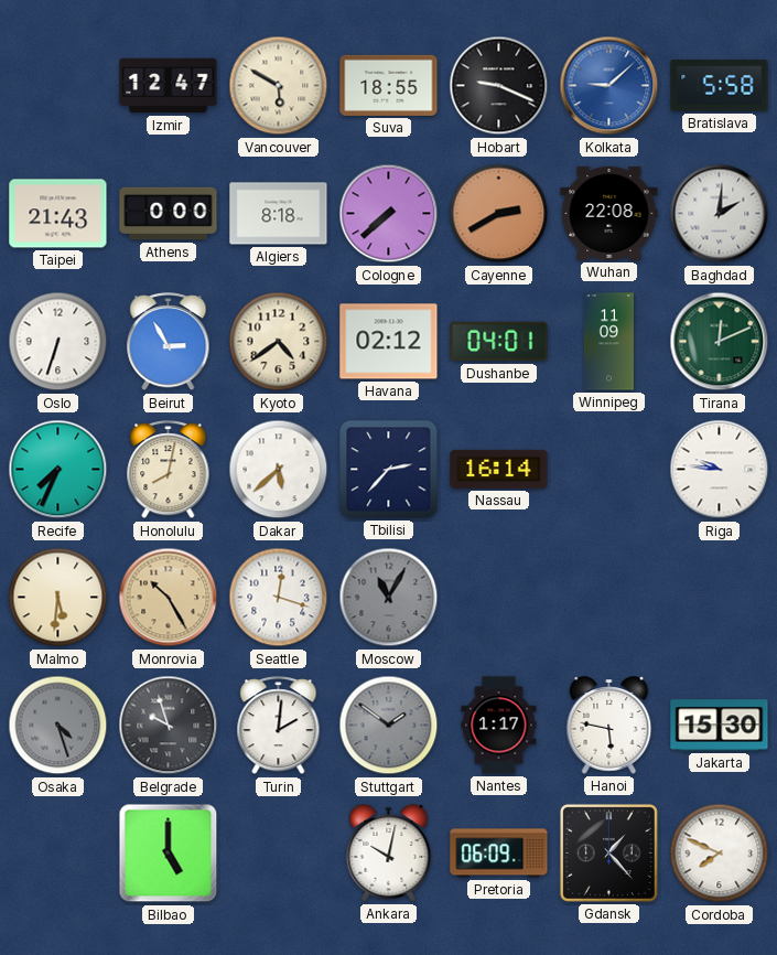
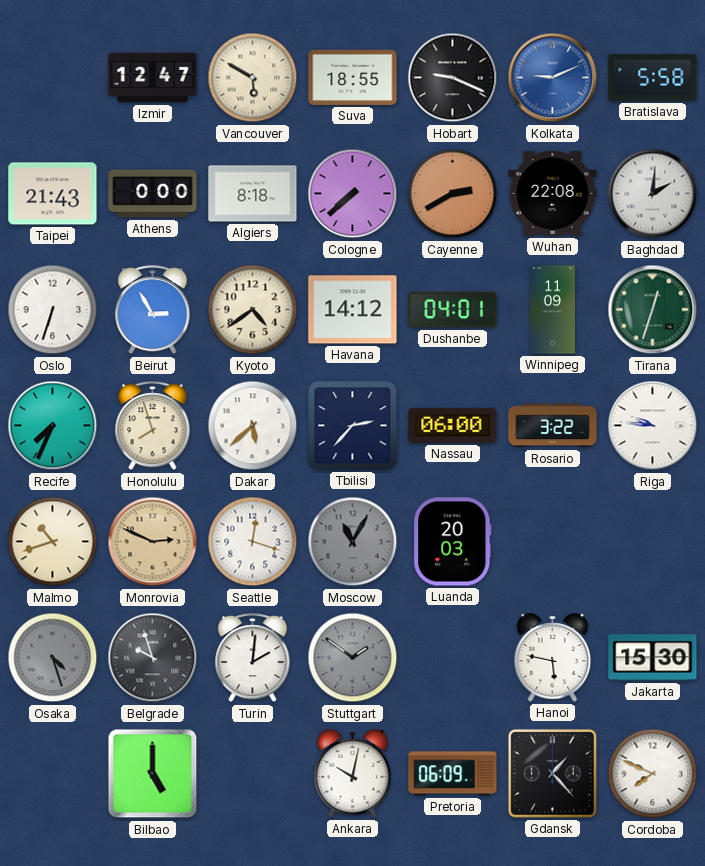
Kolkata: 9:08 -> 9:11 (553, 78)
Havana: 02:12 -> 14:12 (353, 310)
Tirana: 12:11 -> 12:33 (653, 310)
Honolulu: 8:02 -> 7:57 (153, 426)
Nassau: 16:14 -> 06:00 (453, 425)
Rosario: none -> 3:22 (553, 426)
Malmo: 5:31 -> 10:42 (53, 542)
Monrovia: 10:25 -> 2:49 (153, 542)
Luanda: none -> 20:03 (453, 542)
Nantes: 1:17 -> none (499, 726)
